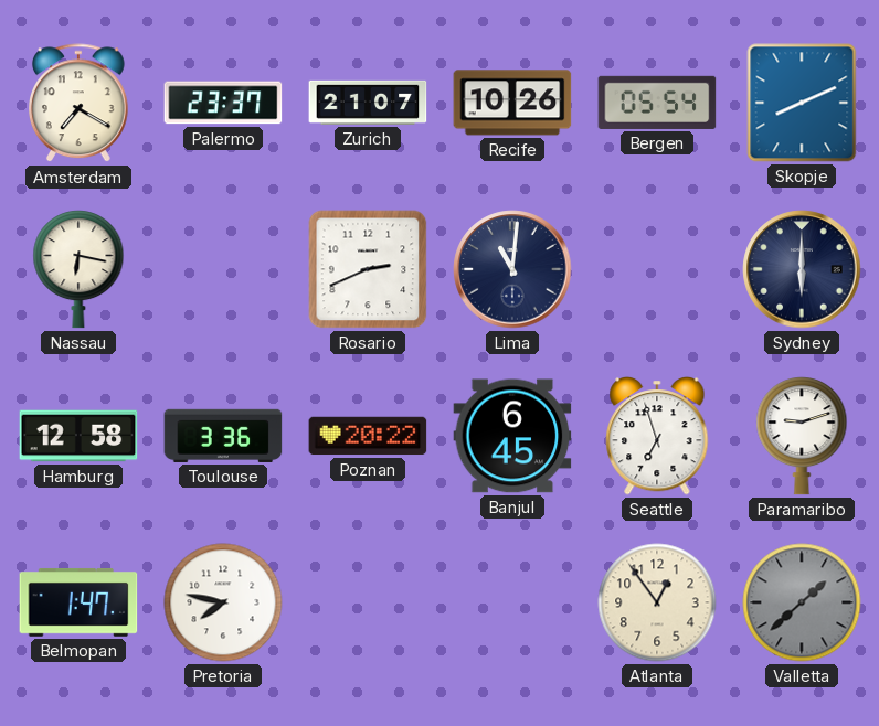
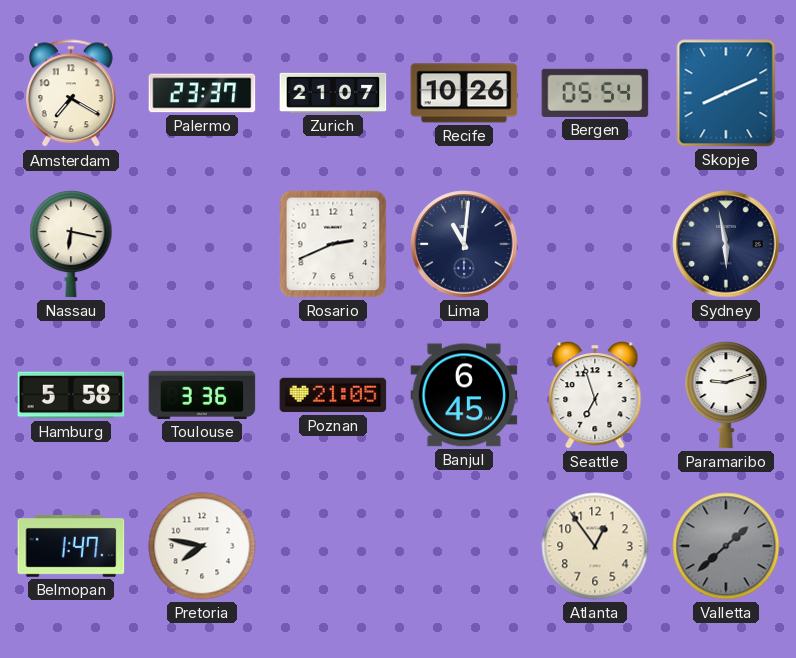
Sydney: 6:00 -> 5:58 (726, 244)
Hamburg: 12:58 -> 5:58 (71, 395)
Poznan: 20:22 -> 21:05 (333, 395)
